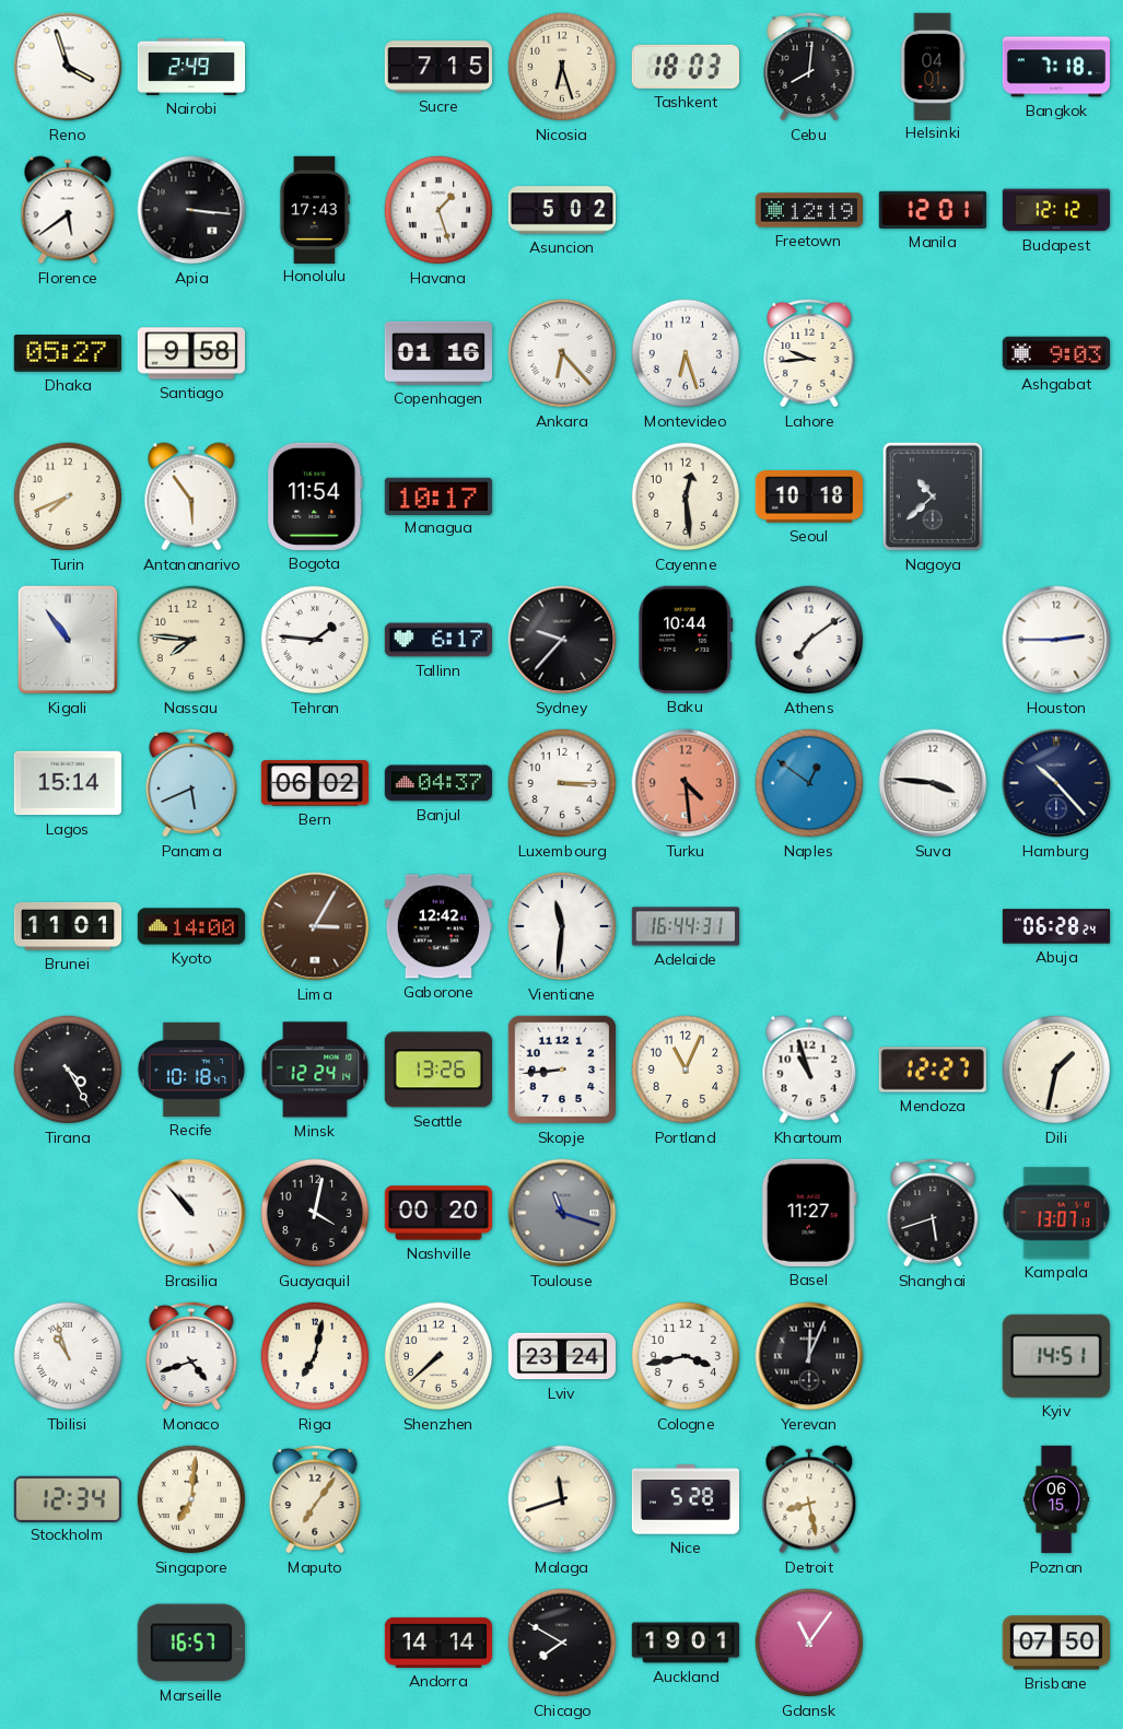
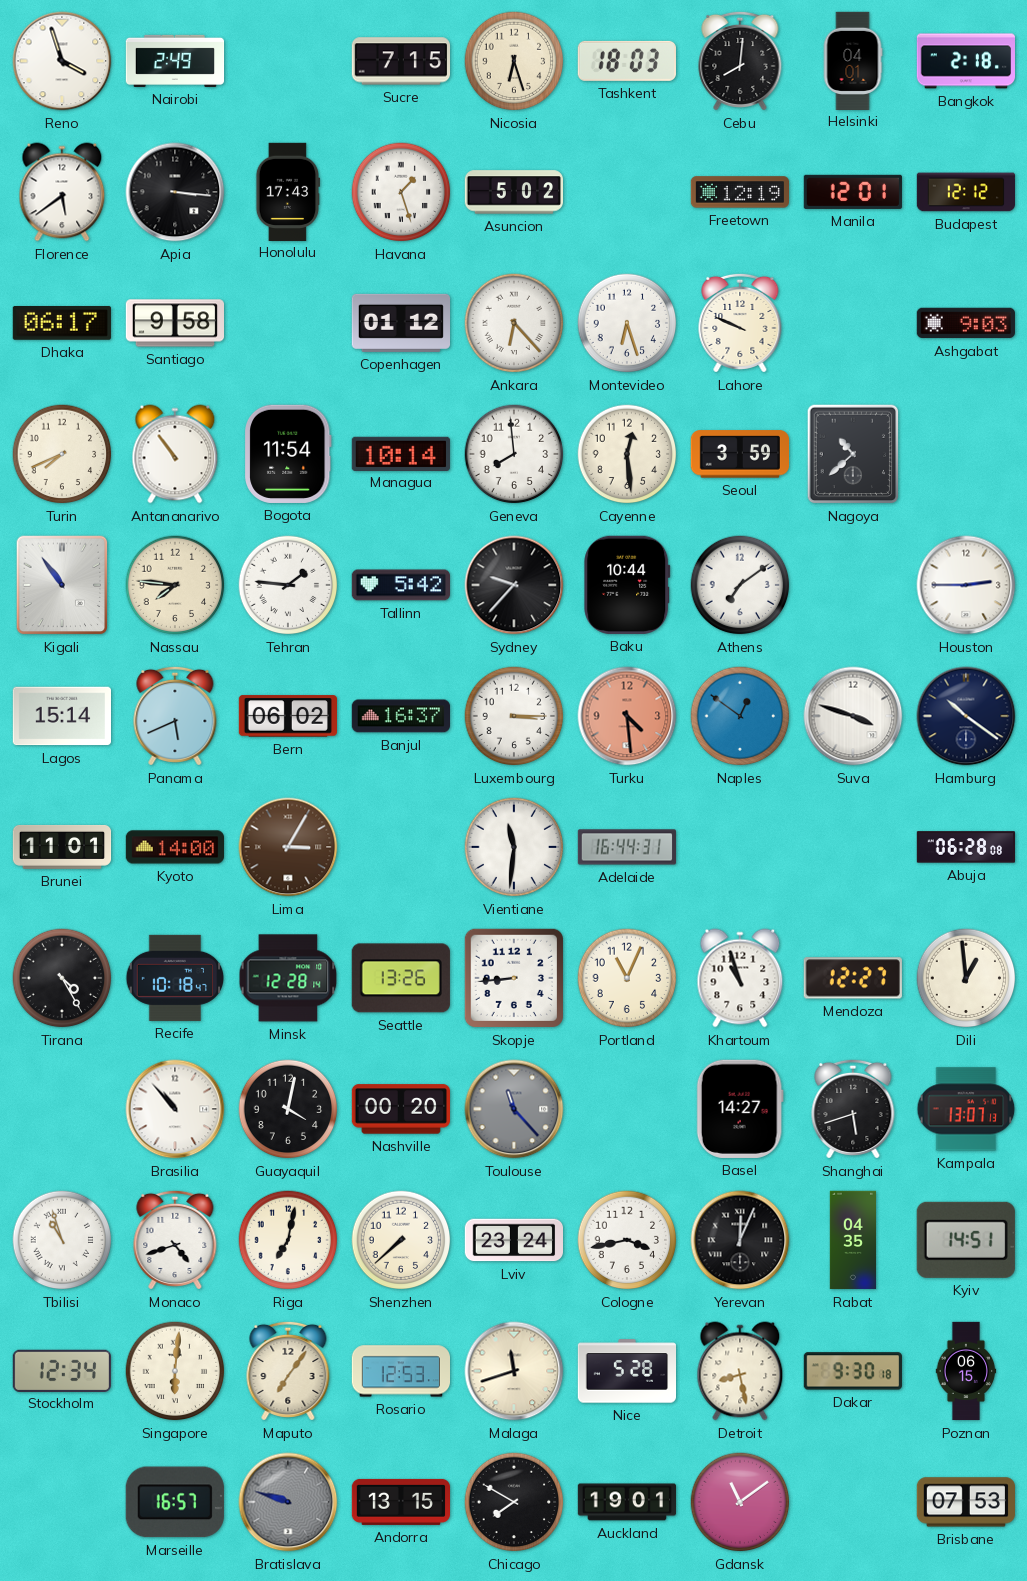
Bangkok: 7:18 -> 2:18 (965, 61)
Dhaka: 05:27 -> 06:17 (62, 324)
Copenhagen: 01:16 -> 01:12 (400, 323)
Lahore: 9:44 -> 9:49 (740, 323)
Antananarivo: 5:54 -> 10:54 (175, 454)
Managua: 10:17 -> 10:14 (401, 453)
Geneva: none -> 7:59 (514, 454)
Seoul: 10:18 -> 3:59 (739, 454)
Tallinn: 6:17 -> 5:42 (400, 585)
Banjul: 04:37 -> 16:37 (400, 716)
Suva: 3:46 -> 3:48 (853, 716)
Hamburg: 10:23 -> 10:21 (966, 716)
Gaborone: 12:42 -> none (437, 926)
Abuja: 06:28:24 -> 06:28:08 (965, 847)
Minsk: 12:24 -> 12:28 (288, 978)
Dili: 1:32 -> 12:59 (966, 978)
Toulouse: 11:18 -> 11:23 (514, 1109)
Basel: 11:27 -> 14:27 (740, 1109)
Rabat: none -> 04:35 (853, 1240)
Singapore: 7:01 -> 6:01 (175, 1371)
Rosario: none -> 12:53 (400, 1371)
Dakar: none -> 9:30 (853, 1371)
Bratislava: none -> 9:48 (288, 1502)
Andorra: 14:14 -> 13:15 (401, 1502)
Gdansk: 11:06 -> 11:09 (740, 1502)
Brisbane: 07:50 -> 07:53 (965, 1502)
